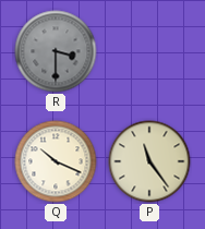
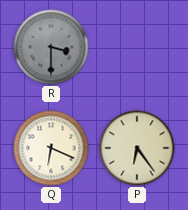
Q: 10:19 -> 6:19 (51, 148)
P: 11:24 -> 6:24 (137, 148)
